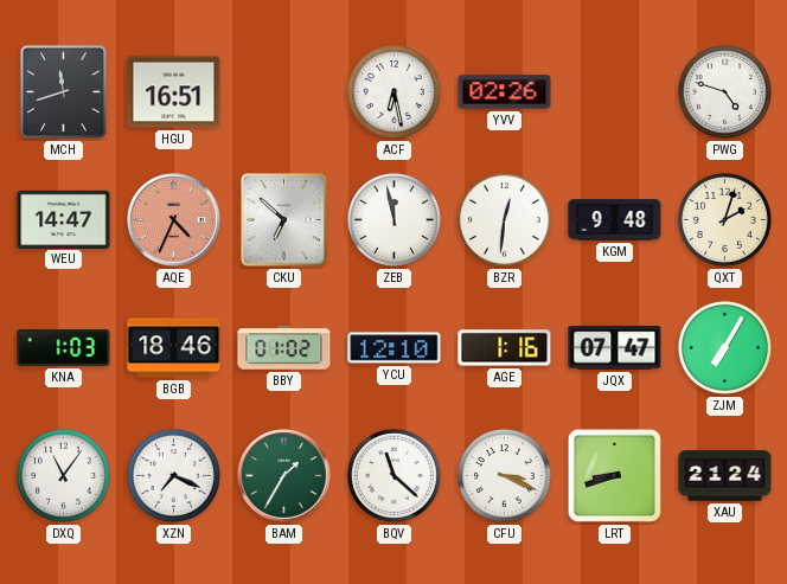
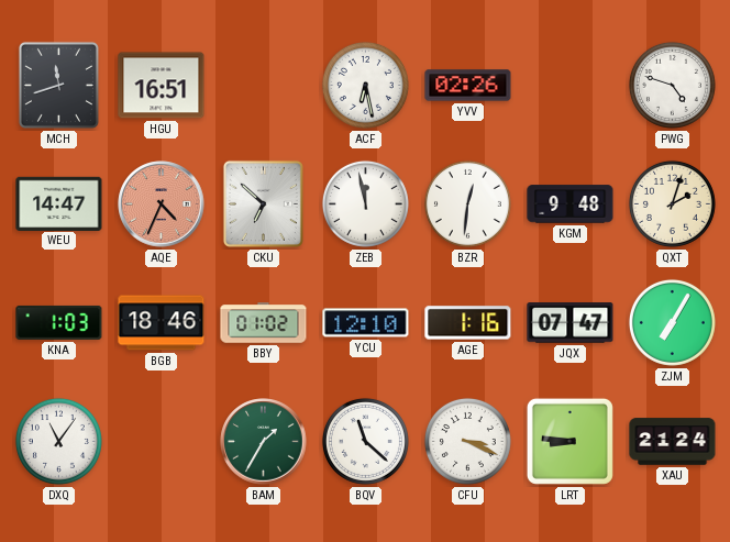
XZN: 7:19 -> none (173, 475)
LRT: 8:42 -> 8:46 (569, 441)
